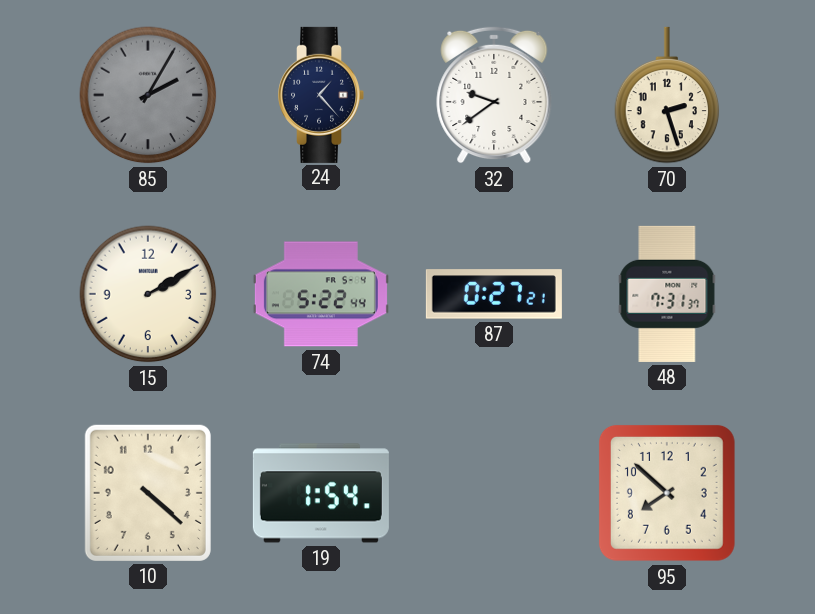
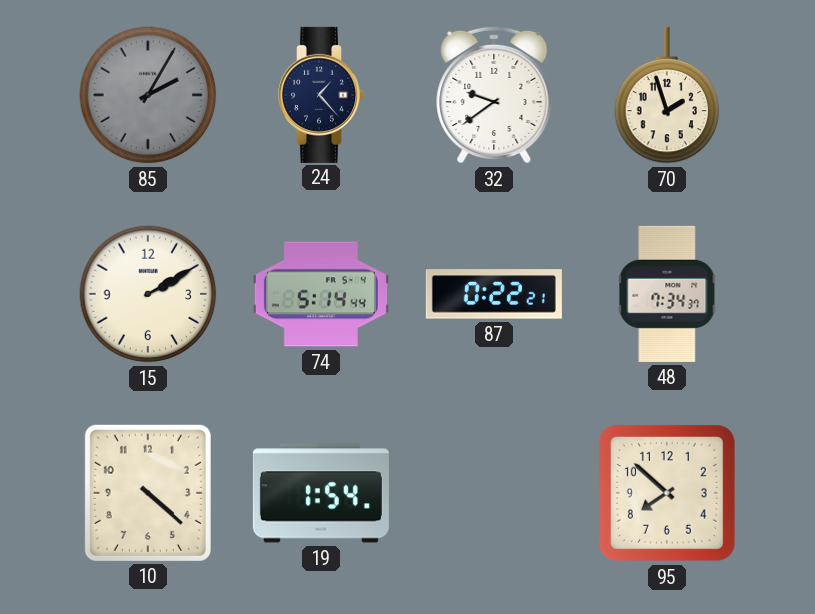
70: 2:27 -> 1:57 (667, 95)
74: 5:22 -> 5:14 (321, 294)
87: 0:27 -> 0:22 (494, 294)
48: 7:31 -> 7:34 (667, 294)
